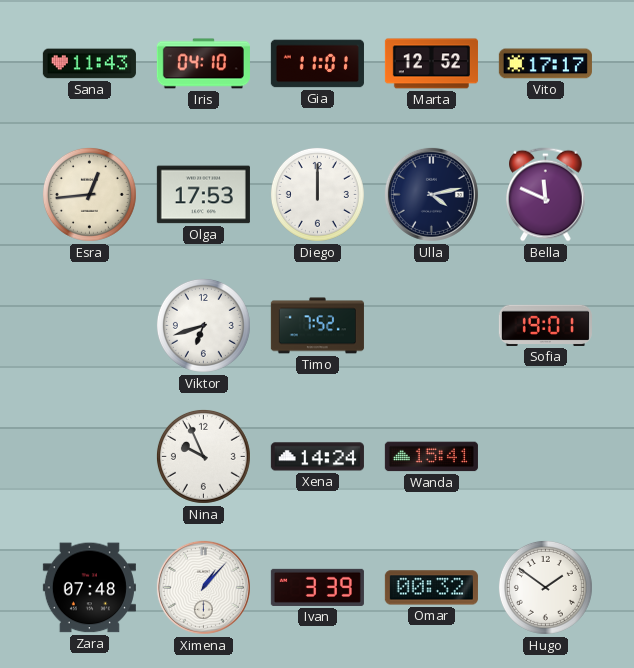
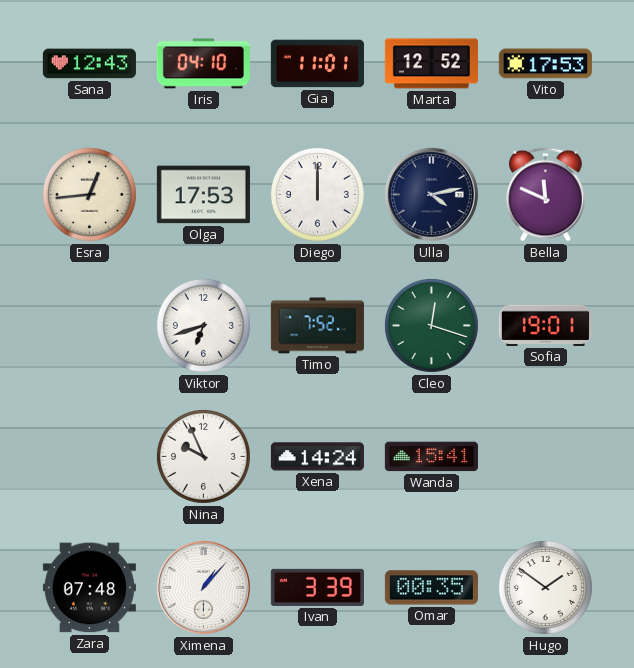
Sana: 11:43 -> 12:43 (89, 64)
Vito: 17:17 -> 17:53 (545, 64)
Cleo: none -> 12:18 (431, 325)
Omar: 00:32 -> 00:35 (431, 588)
